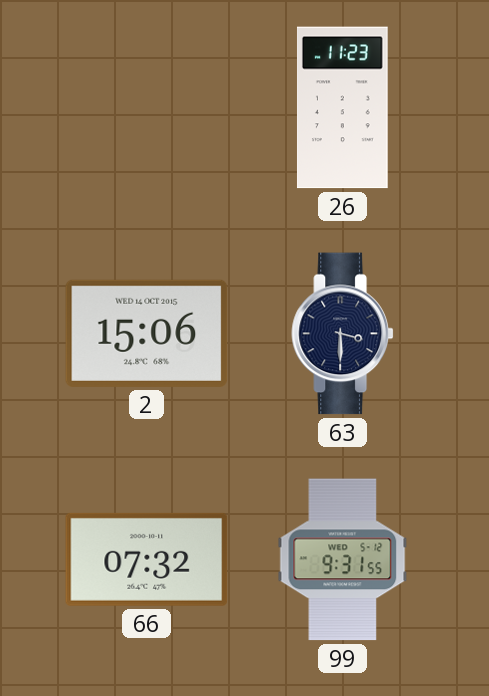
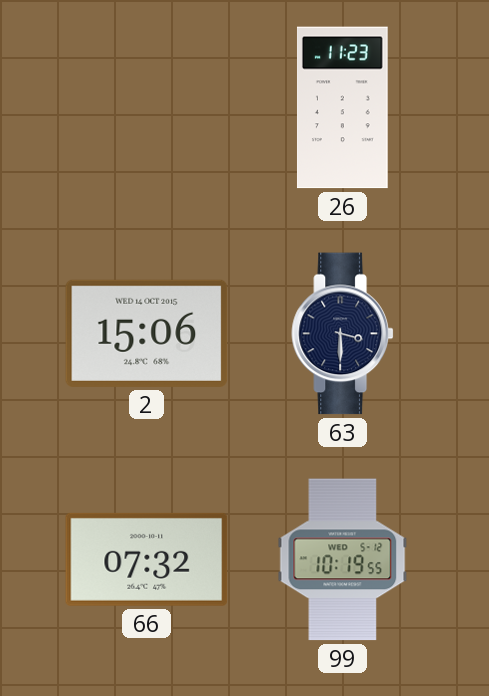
99: 9:31 -> 10:19 (343, 560)
